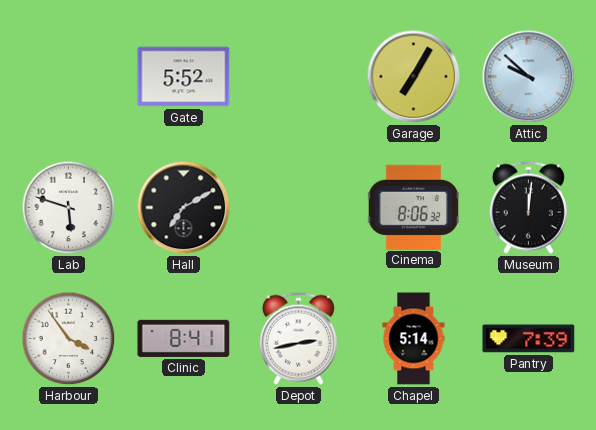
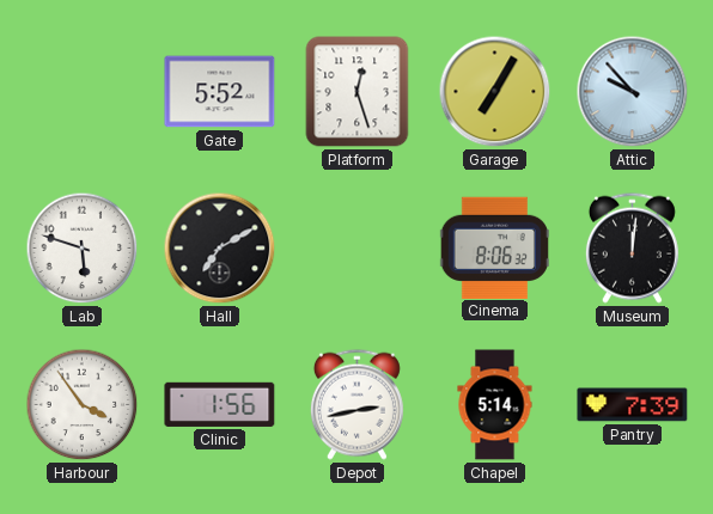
Platform: none -> 12:27 (358, 92)
Attic: 9:52 -> 9:53 (633, 92)
Clinic: 8:41 -> 1:56 (220, 404)
